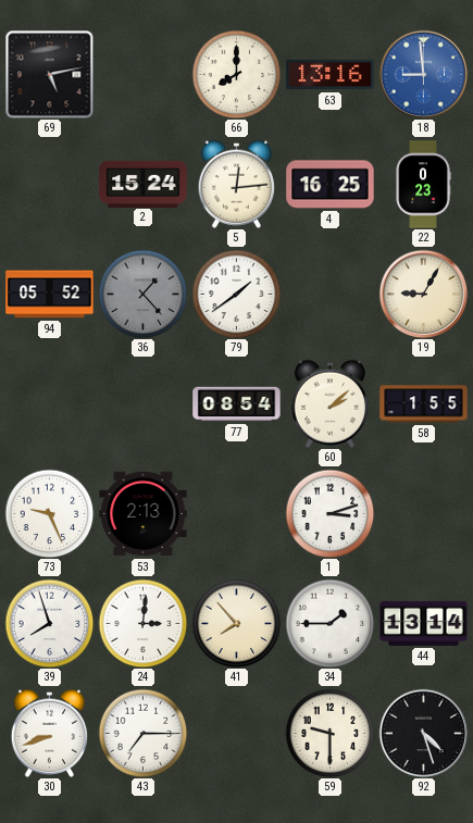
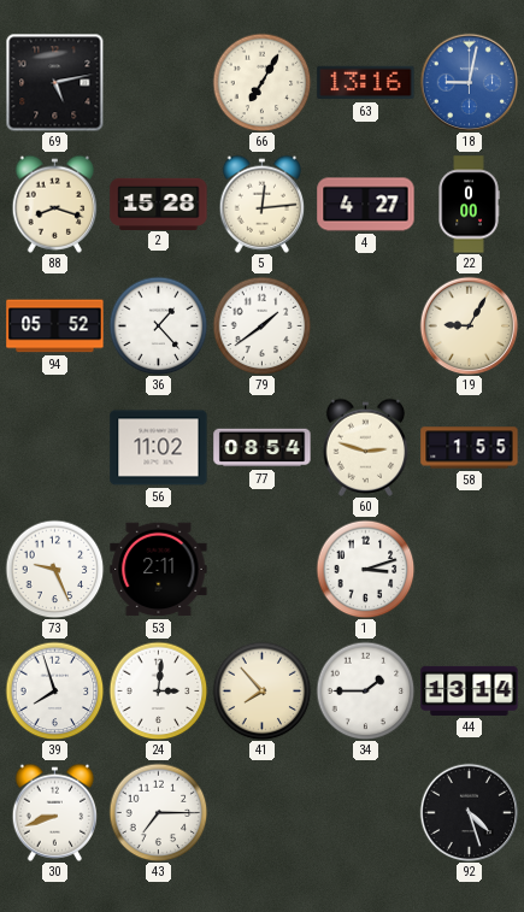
66: 8:00 -> 7:05 (261, 82)
18: 8:59 -> 9:02 (469, 82)
88: none -> 8:18 (55, 204)
2: 15:24 -> 15:28 (159, 204)
4: 16:25 -> 4:27 (366, 205)
22: 0:23 -> 0:00 (469, 205)
36 dial: grey -> white (158, 325)
56: none -> 11:02 (159, 448)
60: 2:08 -> 2:48 (366, 447)
53: 2:13 -> 2:11 (159, 570)
59: 9:30 -> none (329, 733)
